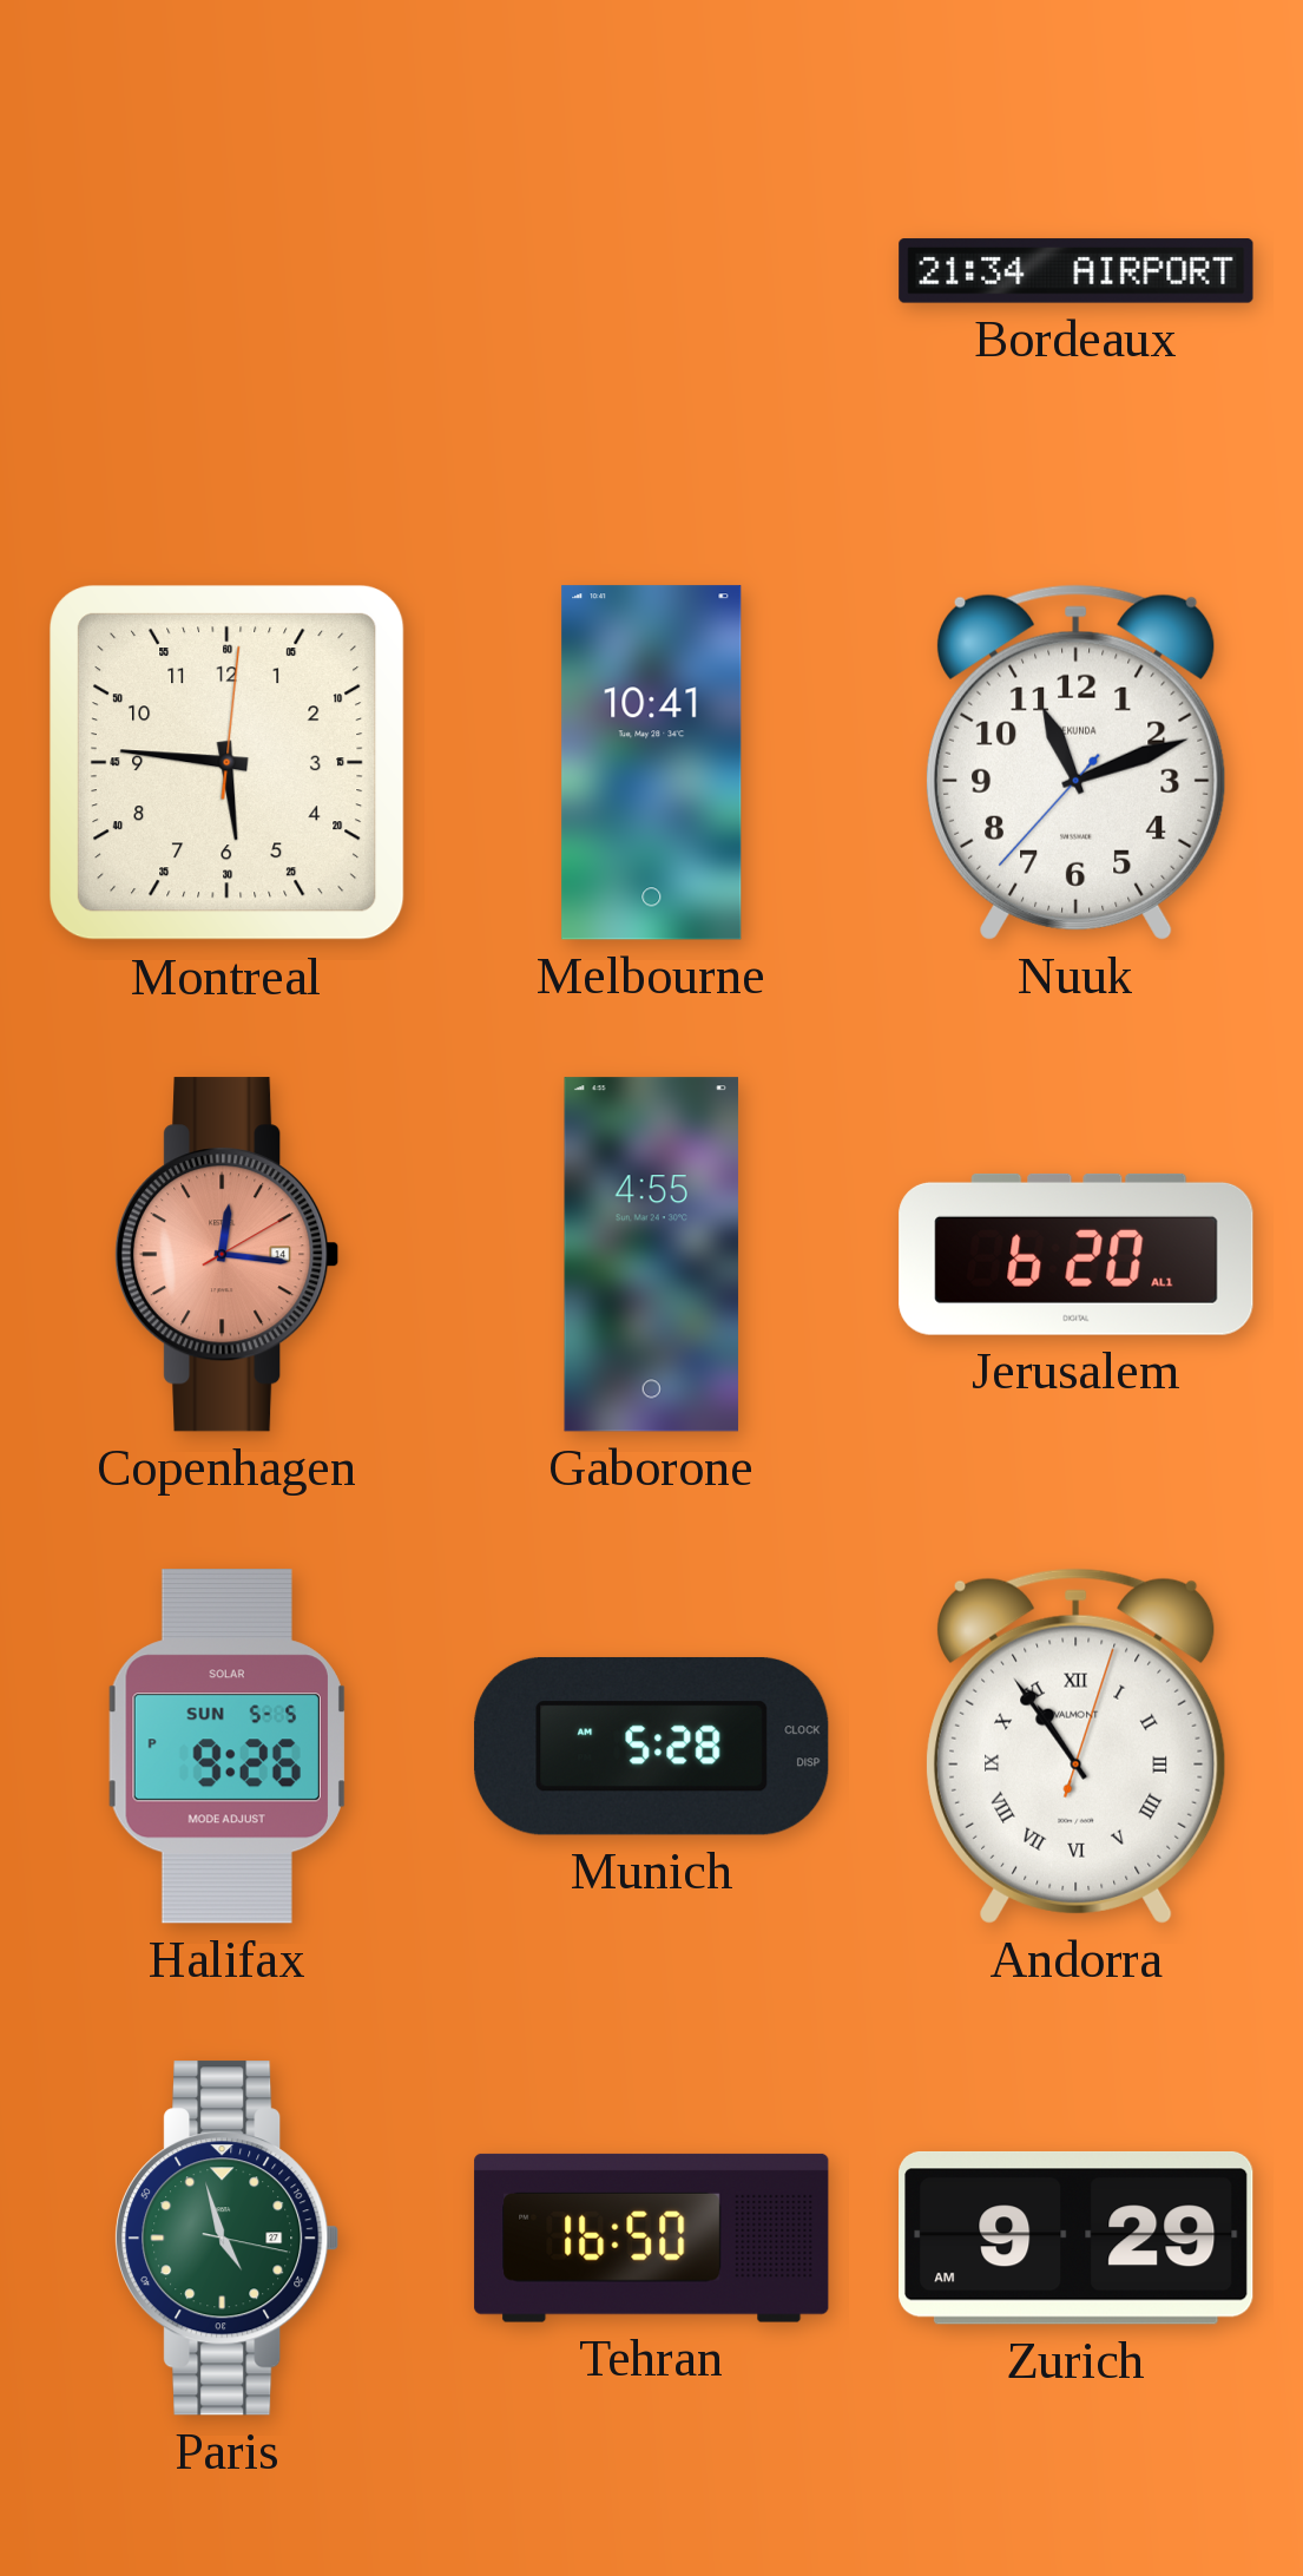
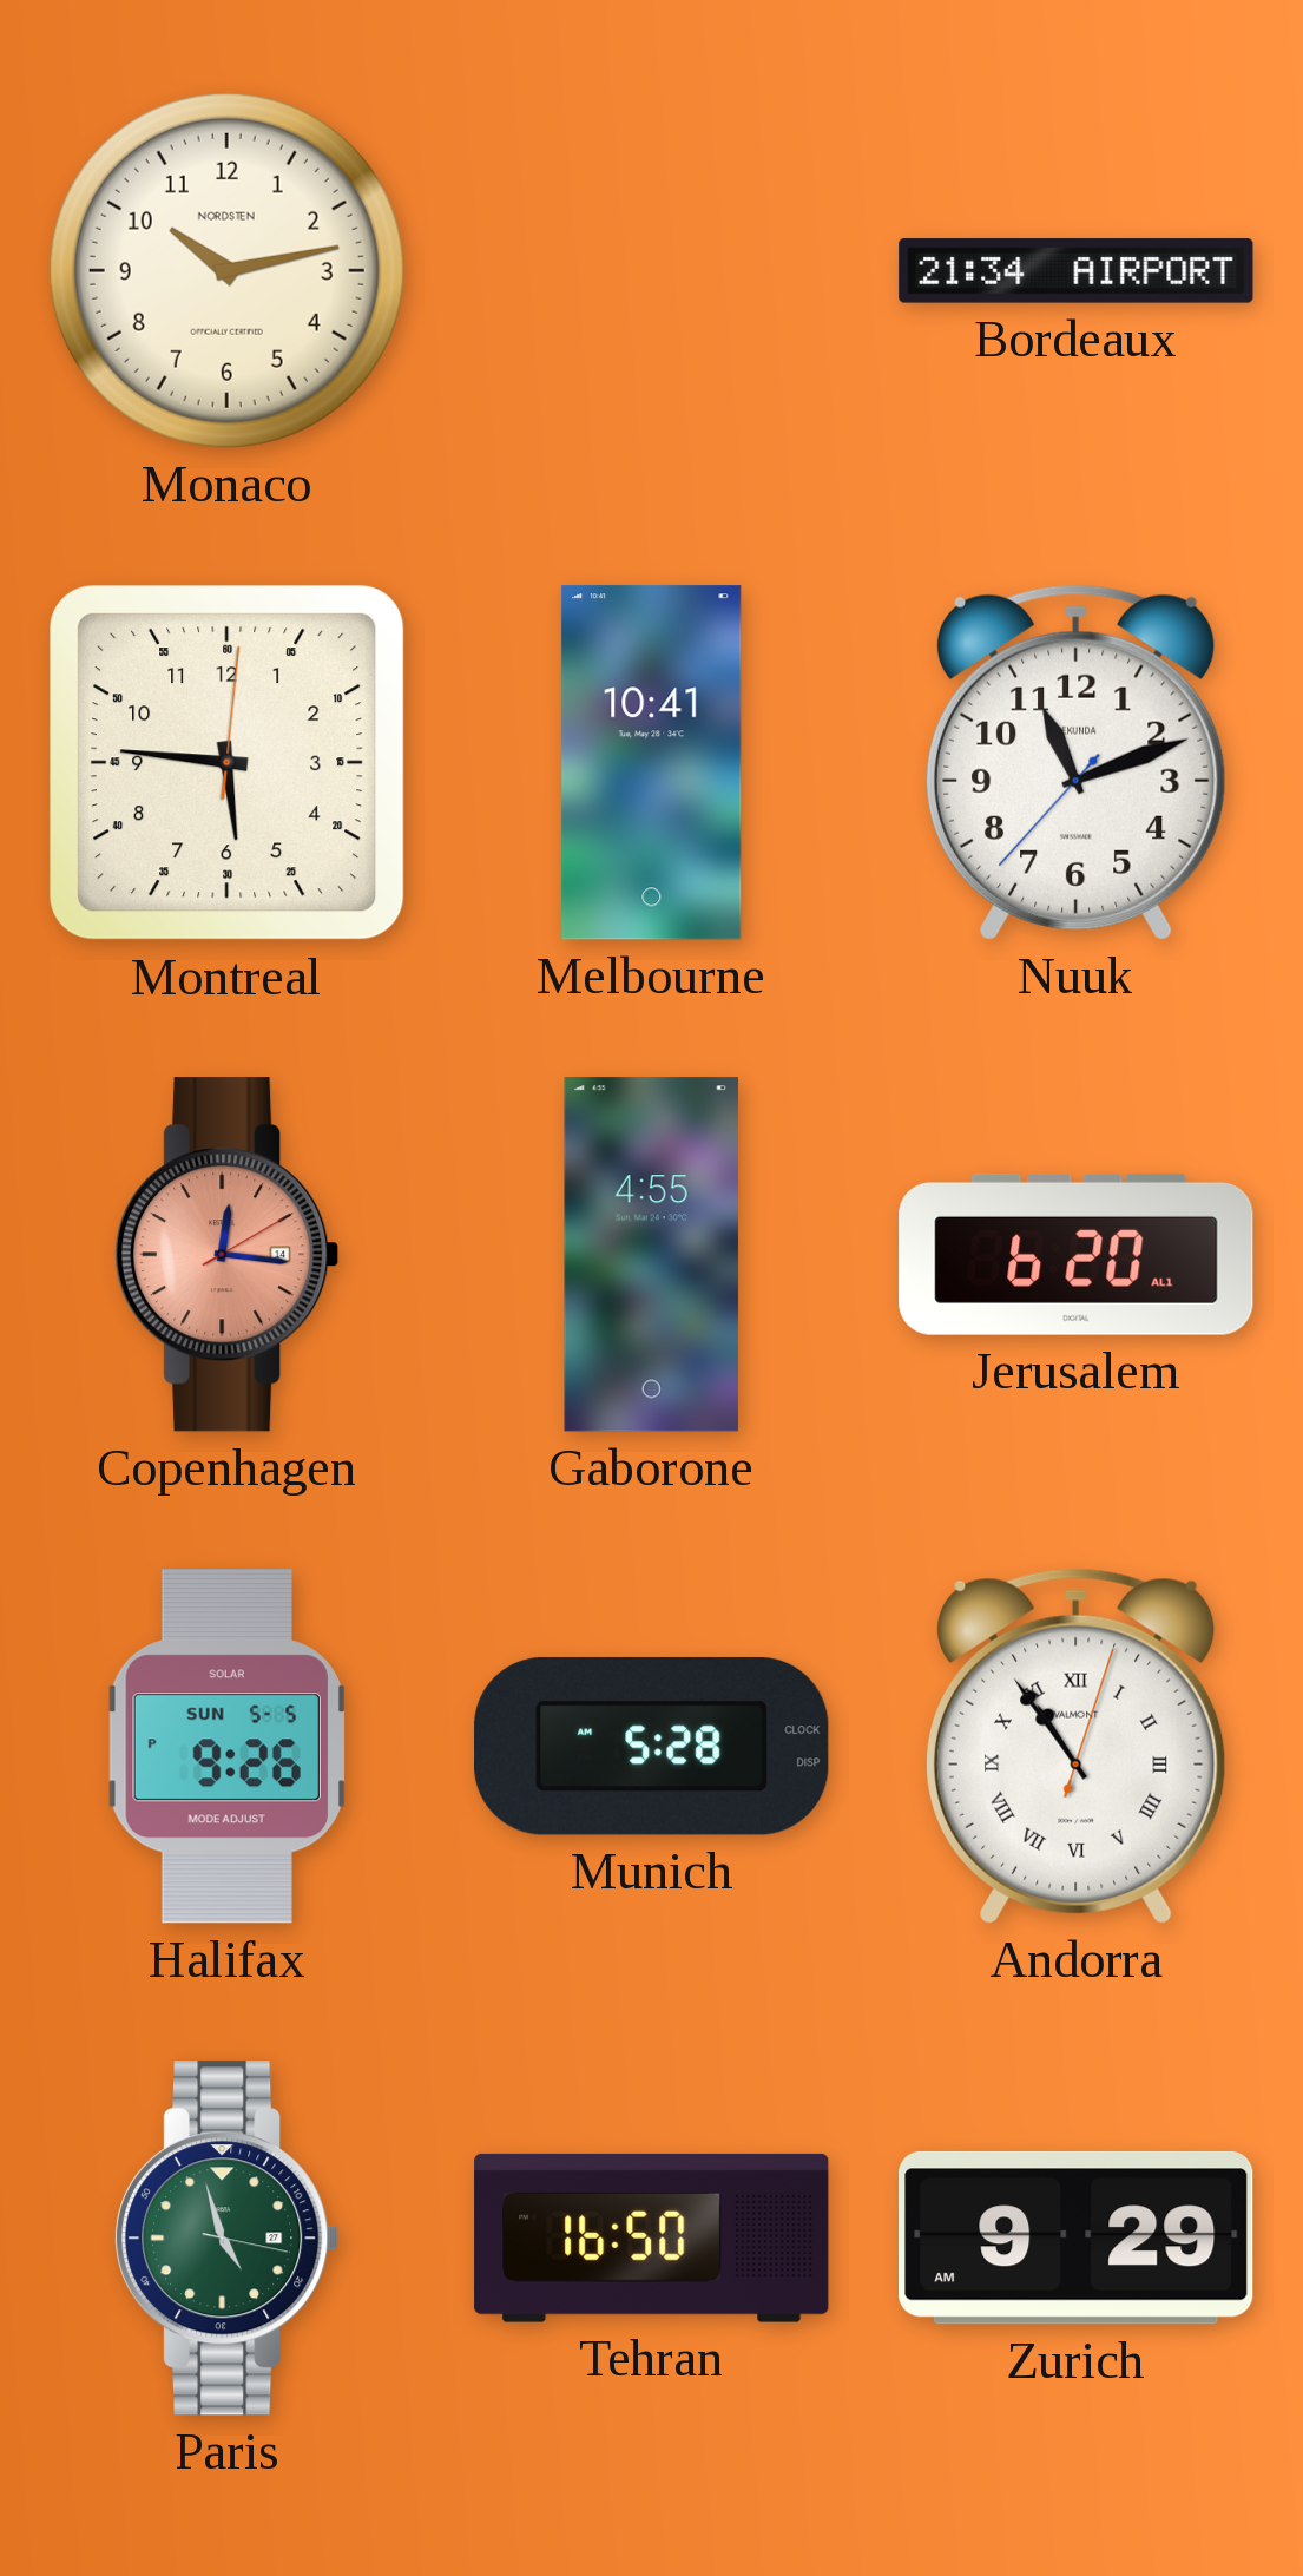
Monaco: none -> 10:13 (226, 270)
